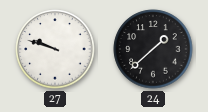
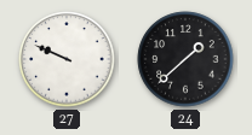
27: 9:48 -> 9:49 (67, 59)
